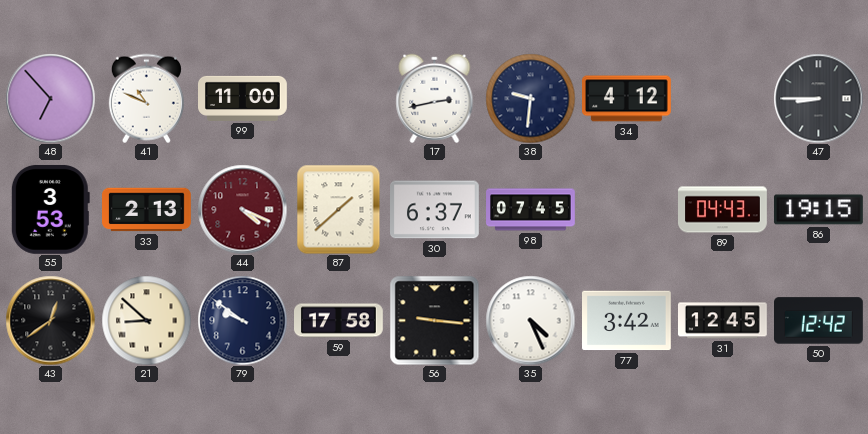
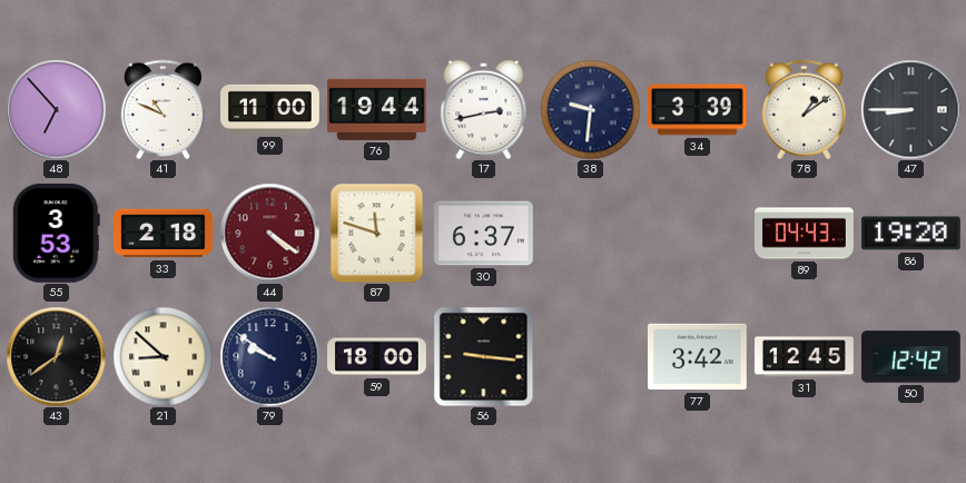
76: none -> 19:44 (377, 109)
34: 4:12 -> 3:39 (698, 110)
78: none -> 1:09 (804, 109)
33: 2:13 -> 2:18 (164, 234)
44: 4:19 -> 4:21 (269, 233)
87: 1:38 -> 11:48 (377, 233)
98: 07:45 -> none (531, 210)
86: 19:15 -> 19:20 (911, 234)
59: 17:58 -> 18:00 (377, 357)
35: 4:26 -> none (530, 320)
